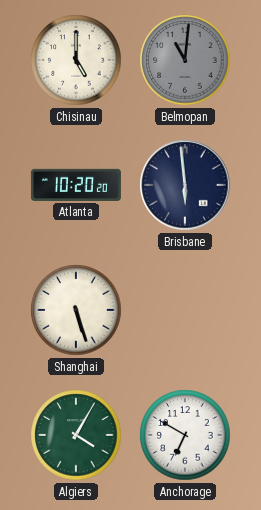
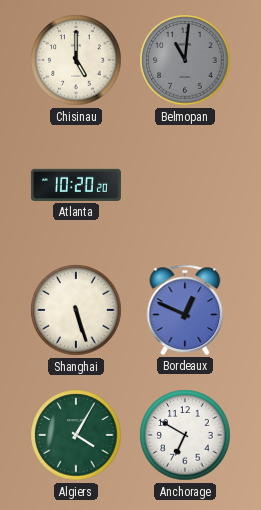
Brisbane: 5:59 -> none (185, 185)
Bordeaux: none -> 12:49 (185, 310)
